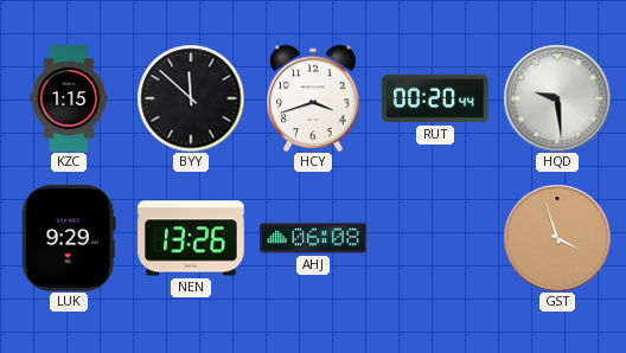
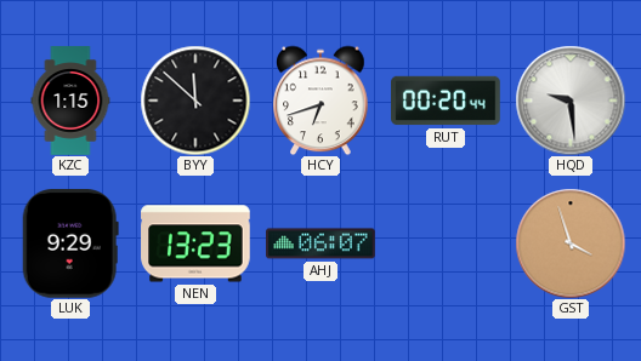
HCY: 3:42 -> 6:42 (320, 101)
NEN: 13:26 -> 13:23 (195, 243)
AHJ: 06:08 -> 06:07 (320, 243)
